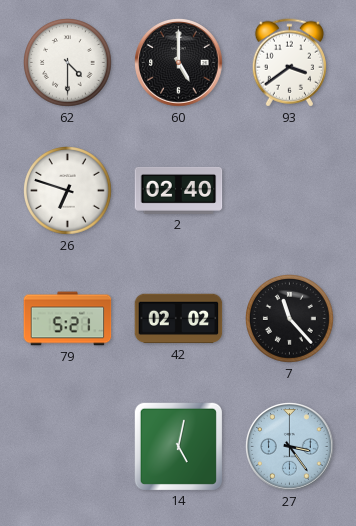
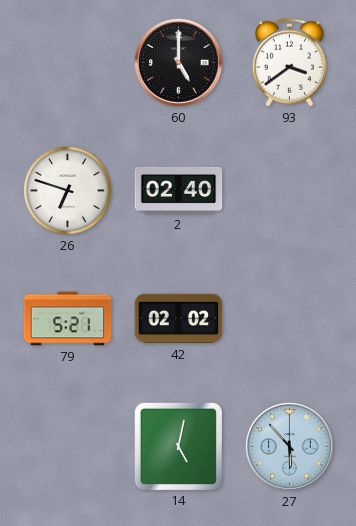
62: 4:30 -> none (68, 63)
7: 11:23 -> none (290, 319)
27: 3:24 -> 5:53 (290, 447)
